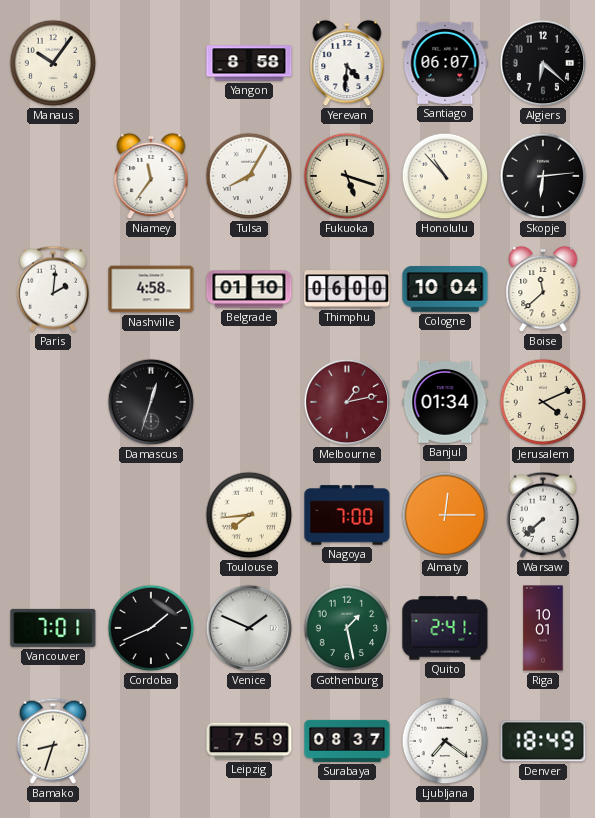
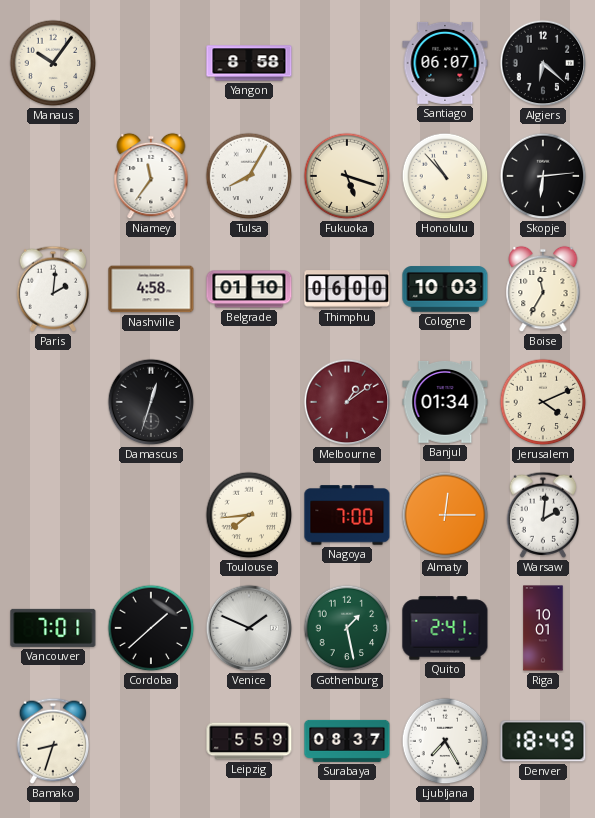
Yerevan: 4:31 -> none (347, 63)
Cologne: 10:04 -> 10:03 (445, 289)
Boise: 11:38 -> 11:35 (543, 289)
Melbourne: 1:13 -> 1:09 (347, 402)
Warsaw: 7:38 -> 2:01 (543, 515)
Cordoba: 1:41 -> 1:38 (151, 628)
Leipzig: 7:59 -> 5:59 (249, 741)
Ljubljana: 7:21 -> 7:25 (445, 741)
